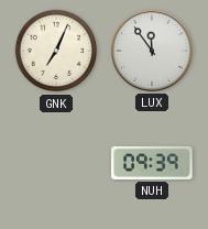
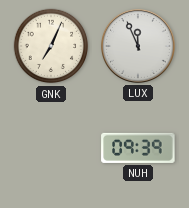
LUX: 11:54 -> 11:56 (138, 46)
